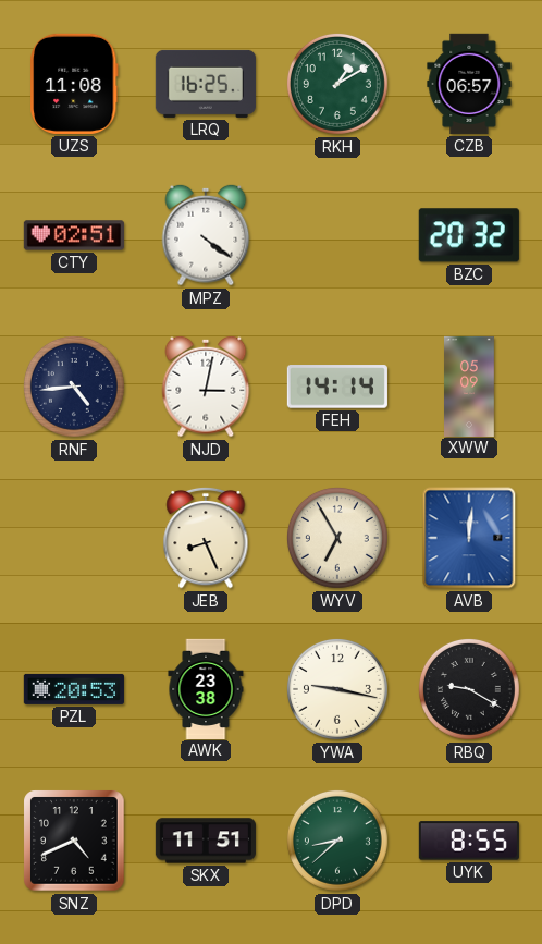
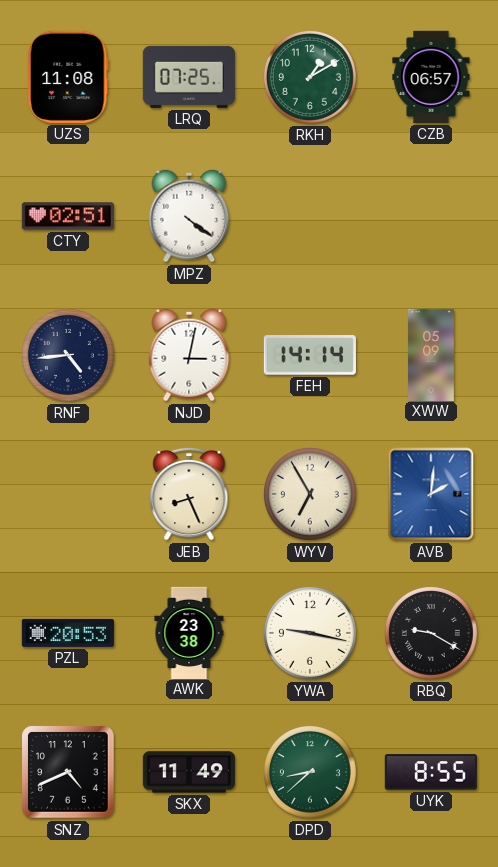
LRQ: 16:25 -> 07:25 (189, 77)
BZC: 20:32 -> none (469, 235)
AVB: 12:01 -> 2:01 (431, 494)
SKX: 11:51 -> 11:49 (189, 772)
